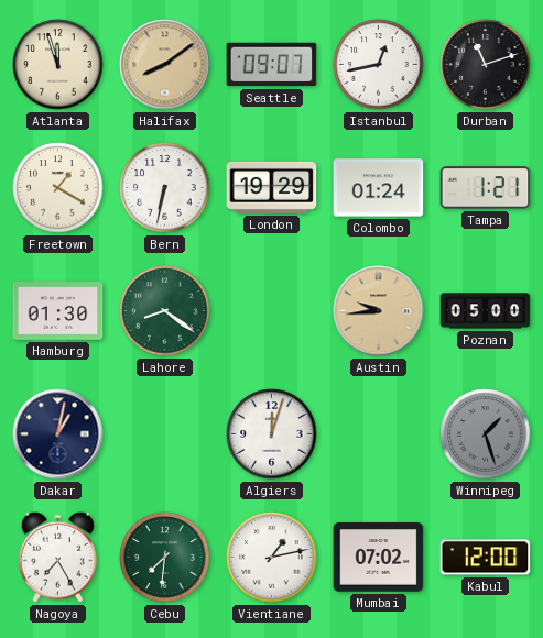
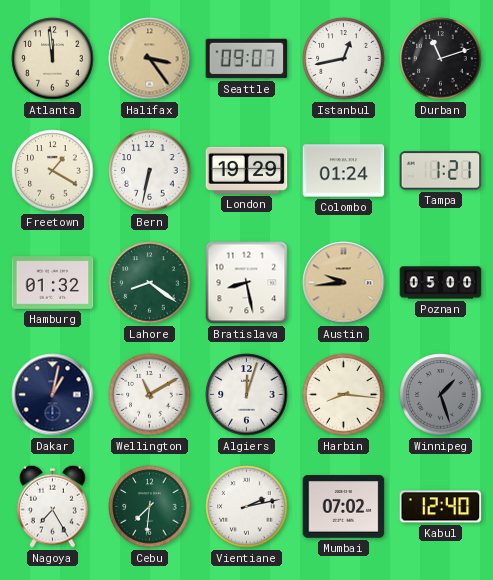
Atlanta: 11:57 -> 11:59 (53, 59)
Halifax: 8:09 -> 3:24 (150, 59)
Hamburg: 01:30 -> 01:32 (53, 283)
Bratislava: none -> 8:28 (247, 283)
Wellington: none -> 11:10 (150, 395)
Harbin: none -> 8:16 (344, 395)
Vientiane: 1:13 -> 2:13 (247, 507)
Kabul: 12:00 -> 12:40 (441, 507)
